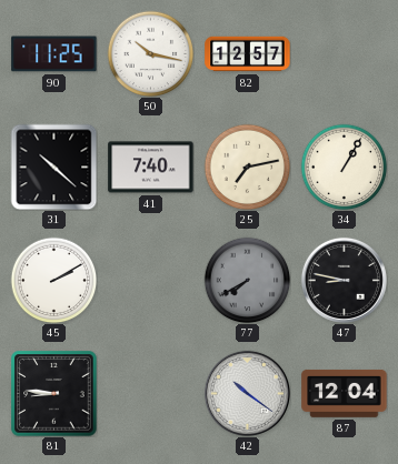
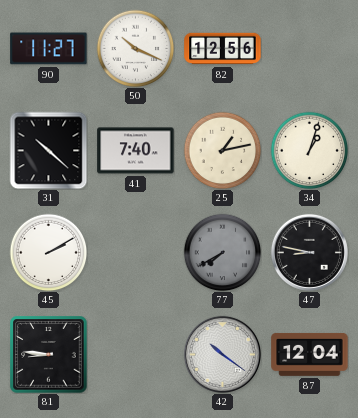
90: 11:25 -> 11:27 (49, 49)
50: 10:17 -> 10:19 (135, 48)
82: 12:57 -> 12:56 (223, 49)
25: 7:13 -> 1:13 (222, 150)
34: 1:05 -> 1:03 (309, 150)
